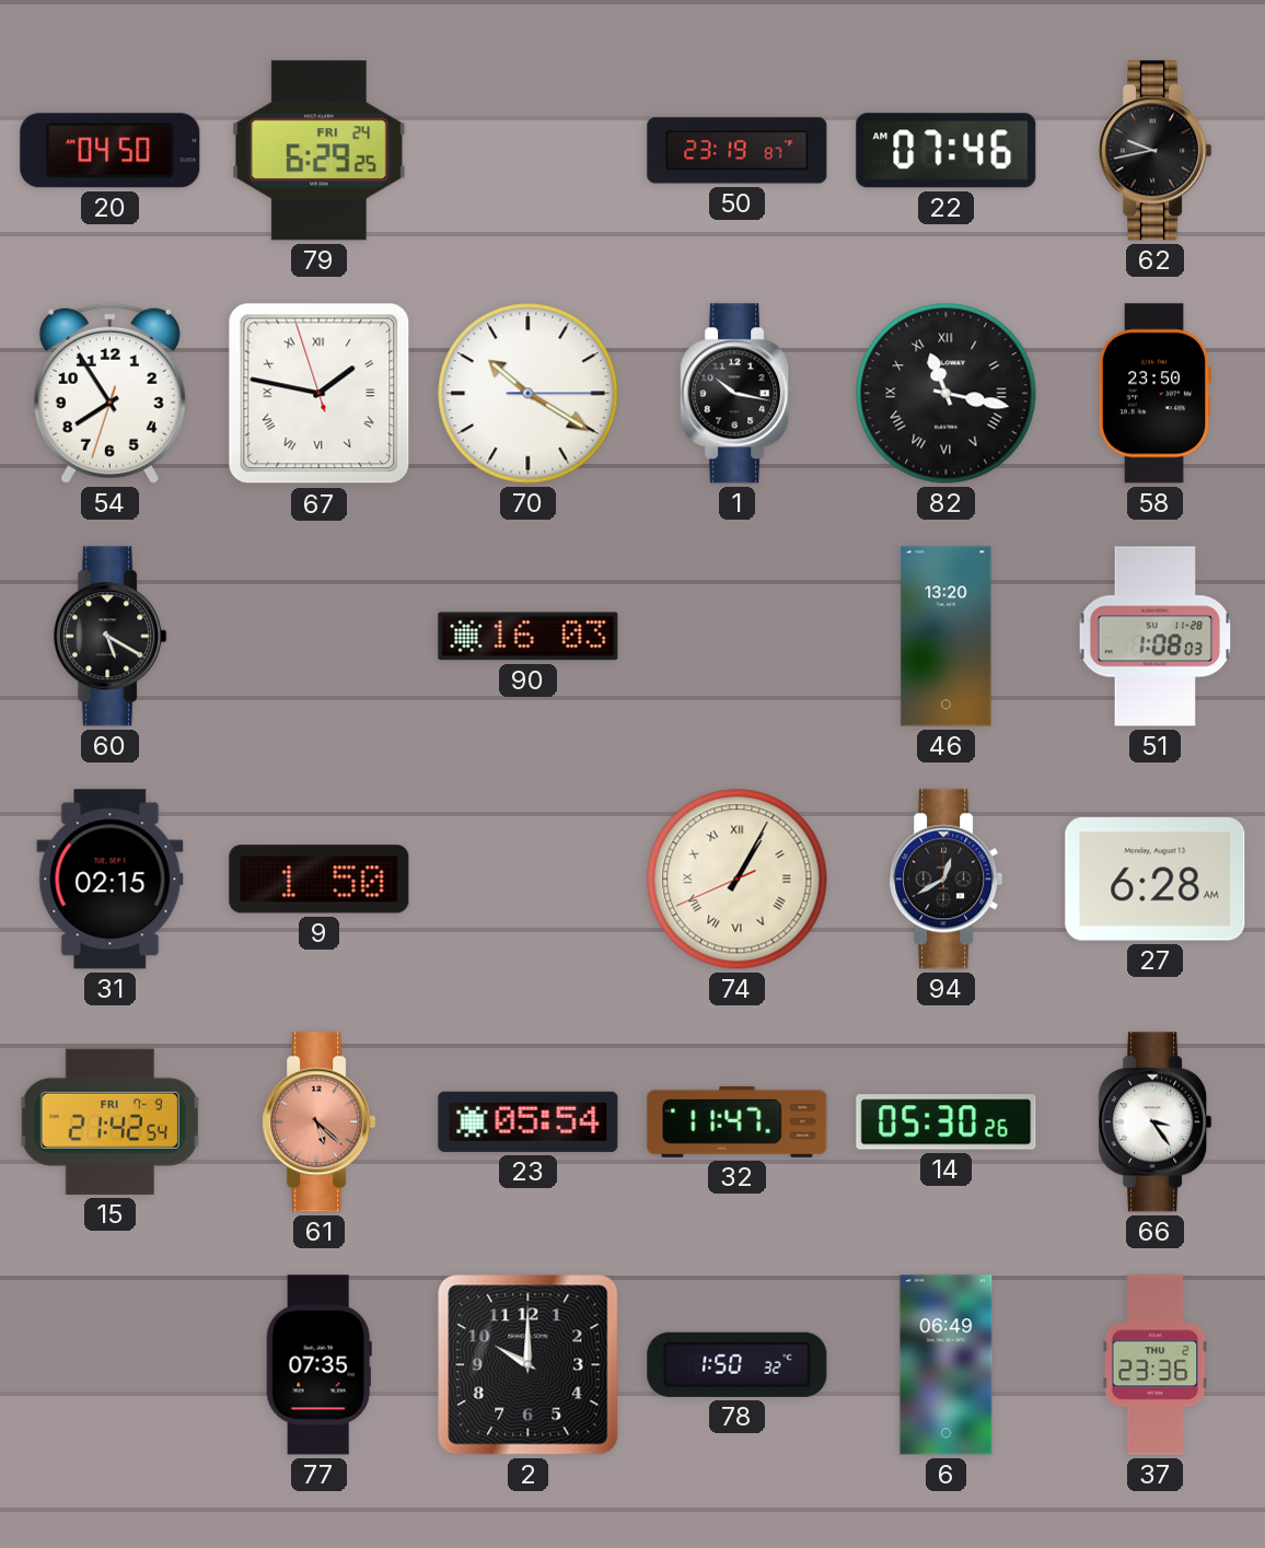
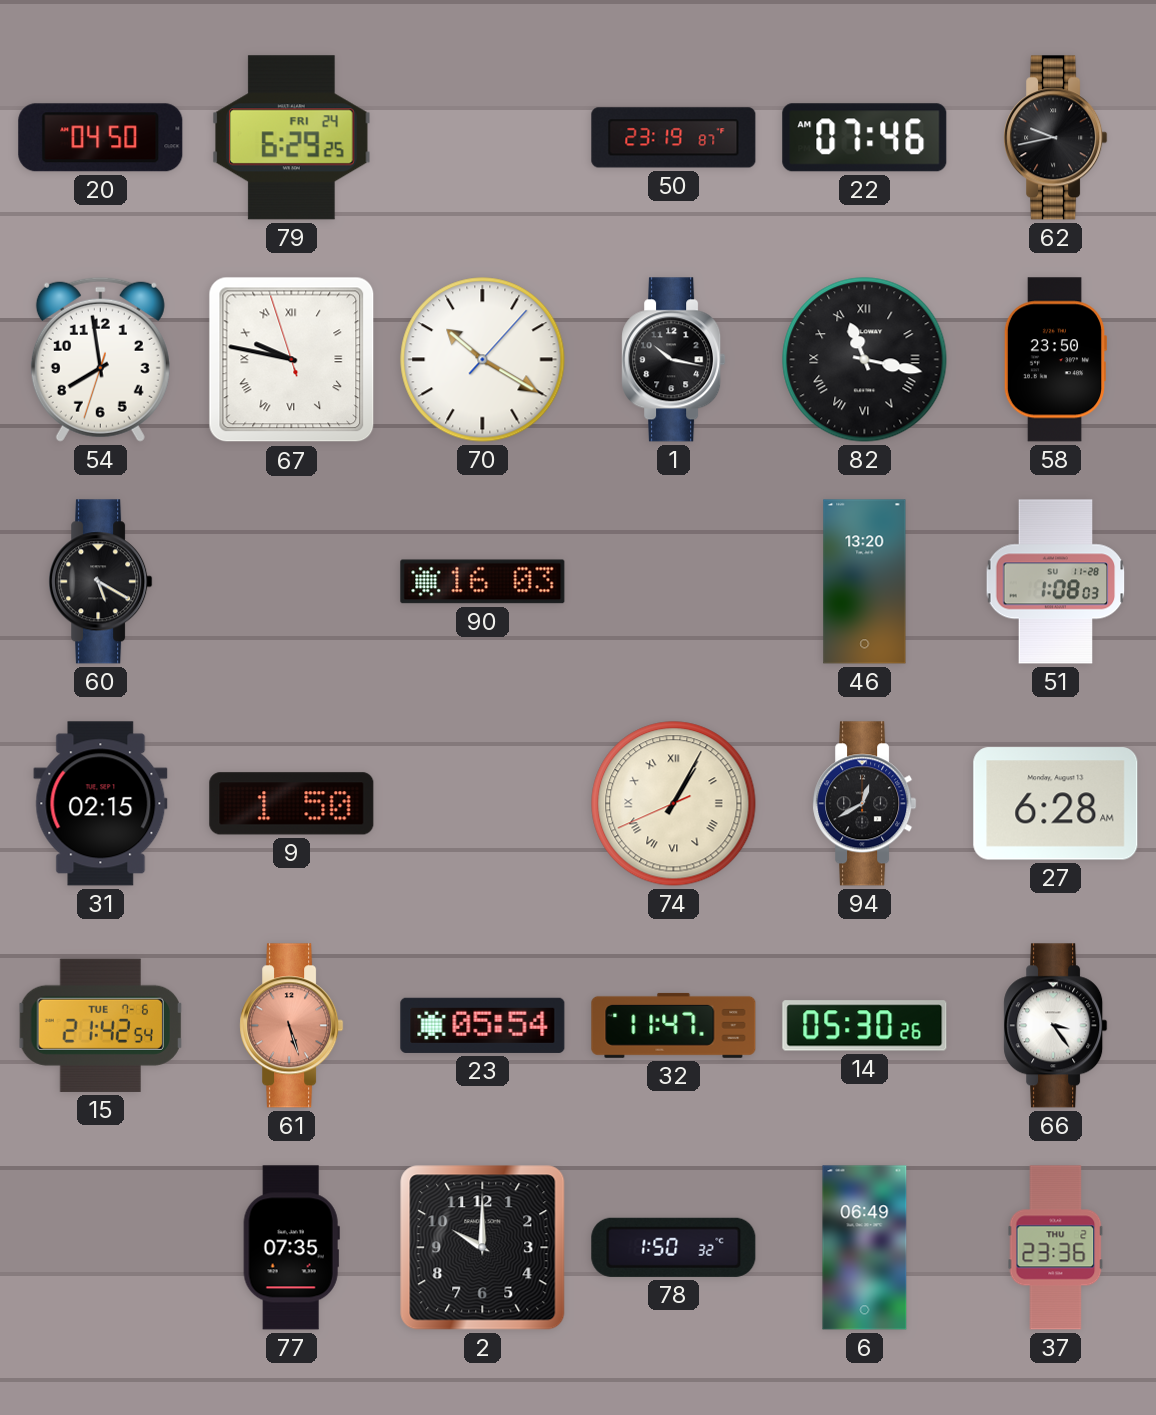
54: 7:54 -> 7:58 (100, 359)
67: 1:46 -> 9:46 (292, 360)
70: 10:20:15 -> 10:20:07 (483, 360)
15 date: FRI 7-9 -> TUE 7-6 (100, 1025)
61: 5:22 -> 5:27 (292, 1026)
